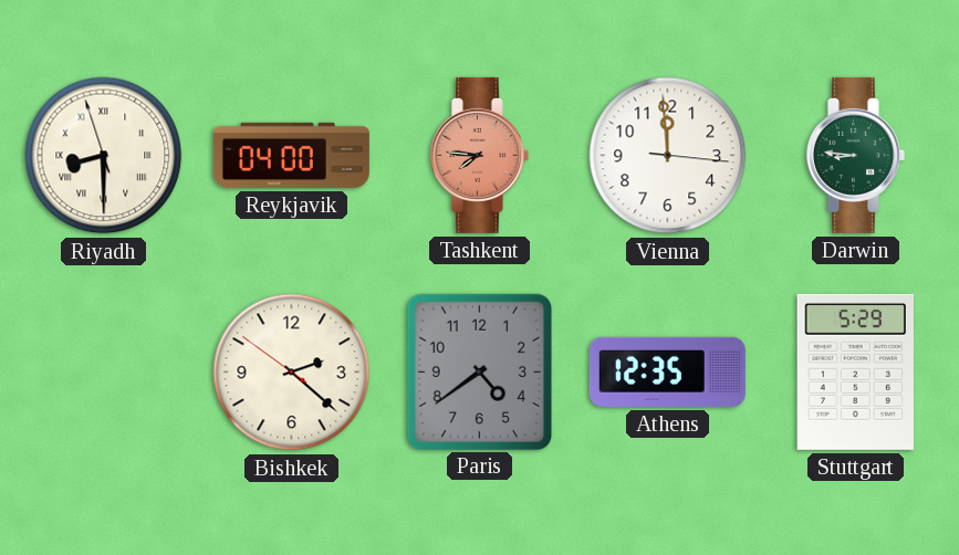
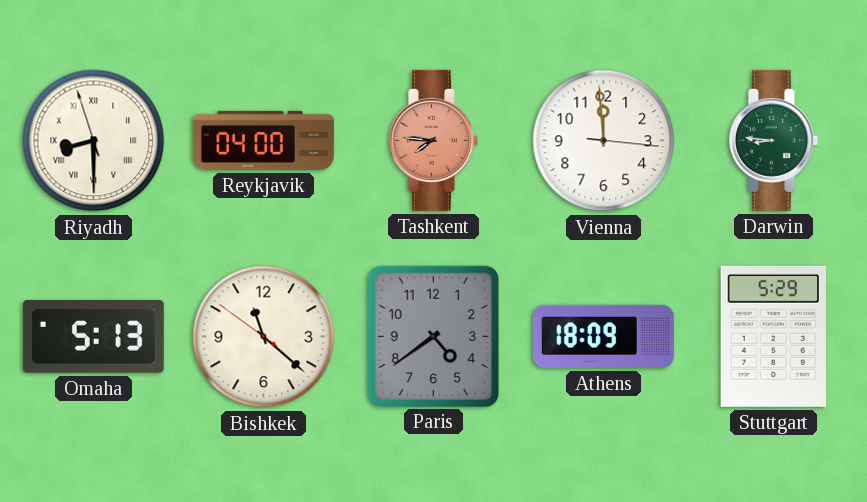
Omaha: none -> 5:13 (93, 336)
Bishkek: 2:21 -> 11:21 (264, 337)
Athens: 12:35 -> 18:09 (603, 336)
